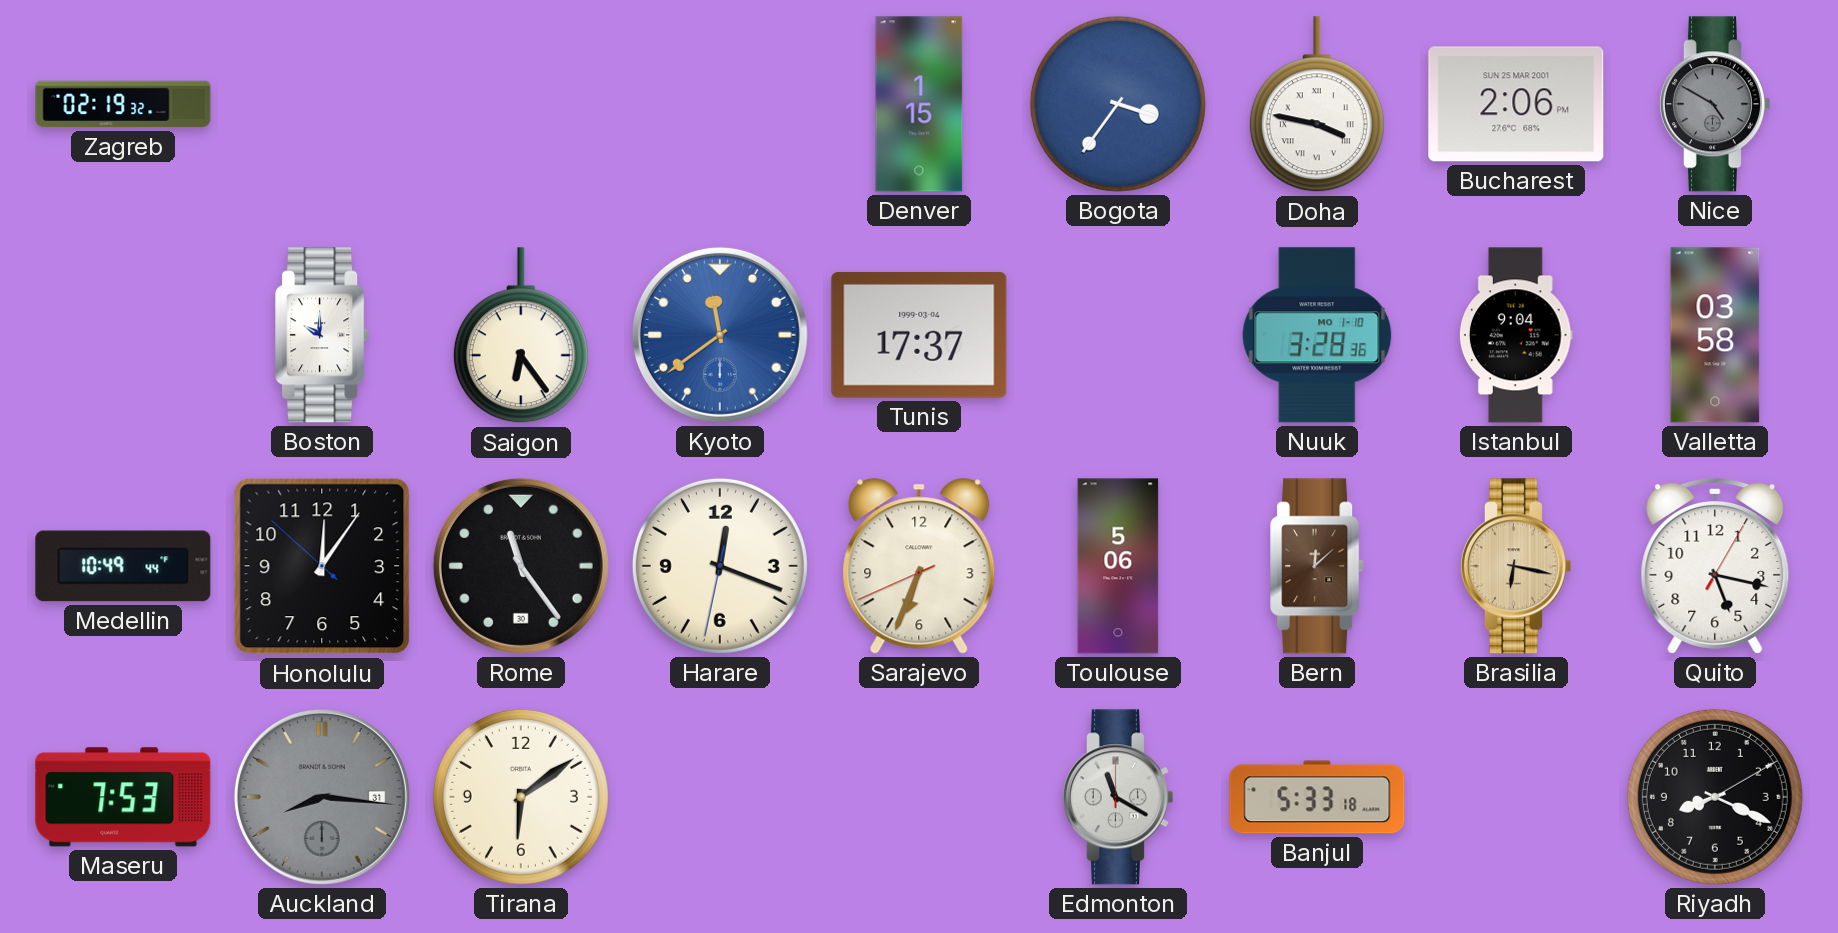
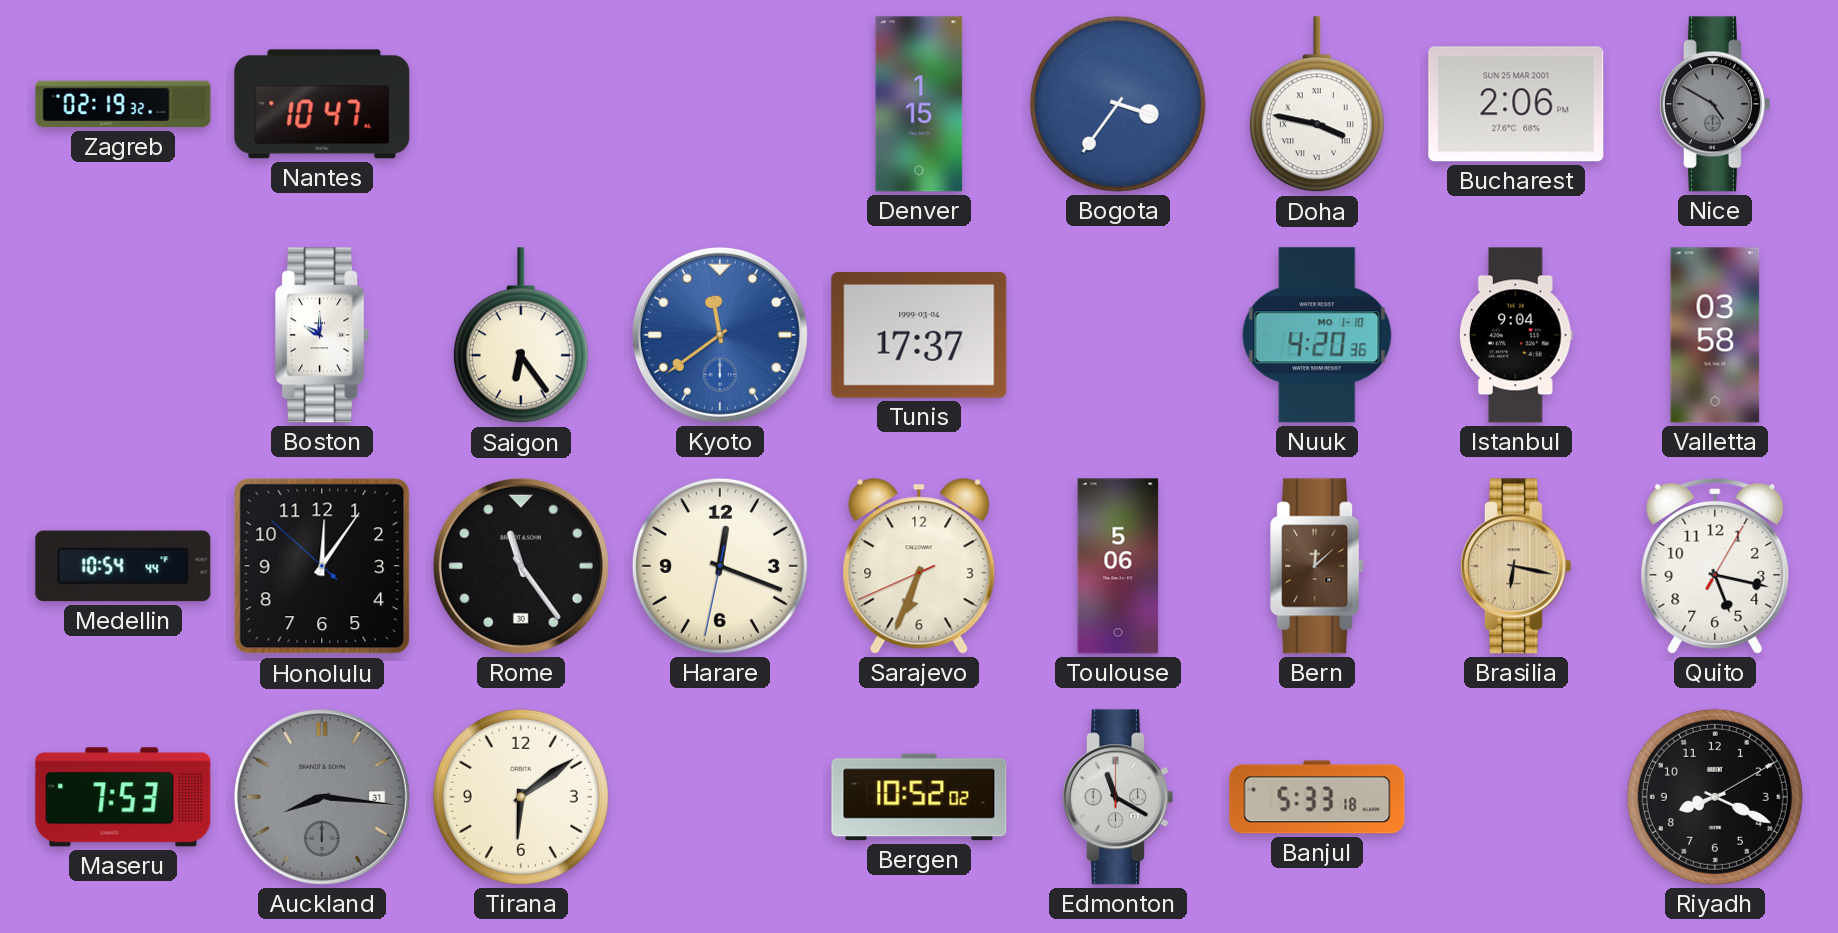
Nantes: none -> 10:47 (322, 104)
Nuuk: 3:28 -> 4:20 (1317, 335)
Medellin: 10:49 -> 10:54 (123, 566)
Bergen: none -> 10:52 (919, 797)
